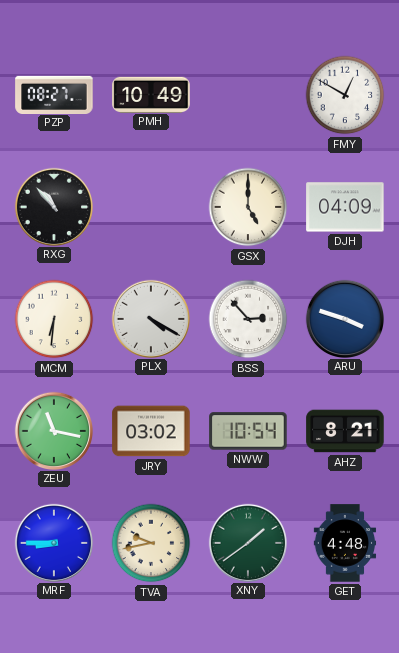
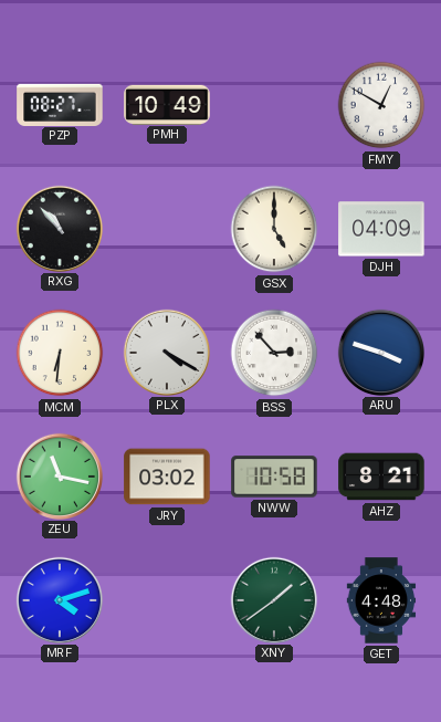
NWW: 10:54 -> 10:58 (274, 477)
MRF: 8:45 -> 4:12 (59, 599)
TVA: 9:43 -> none (151, 543)
